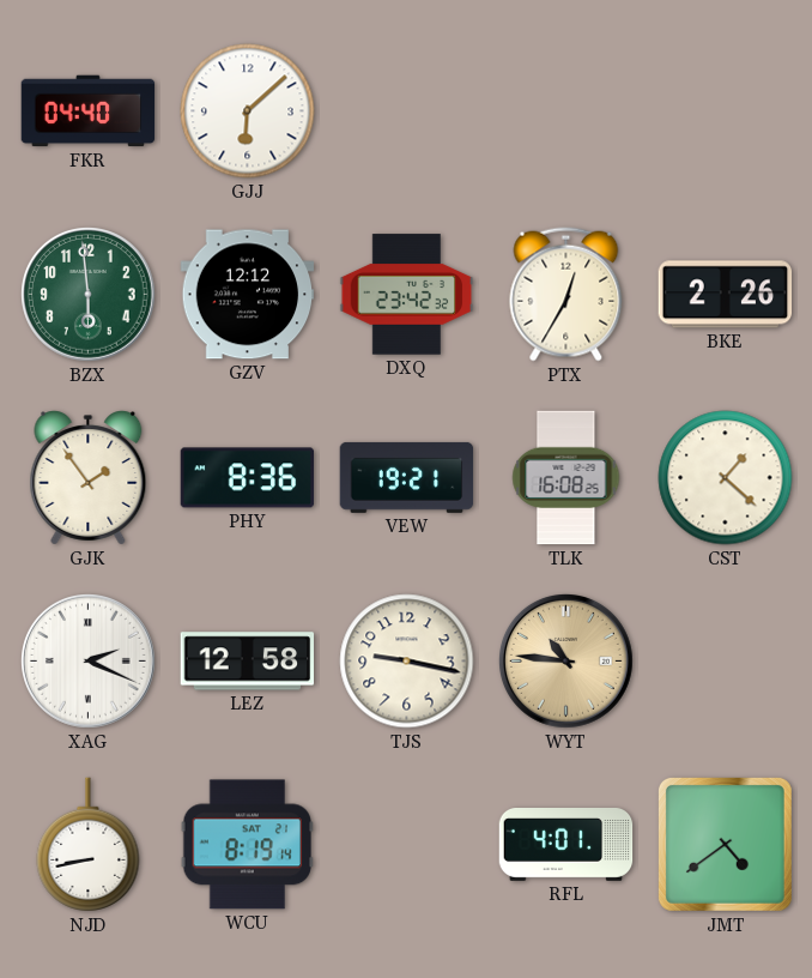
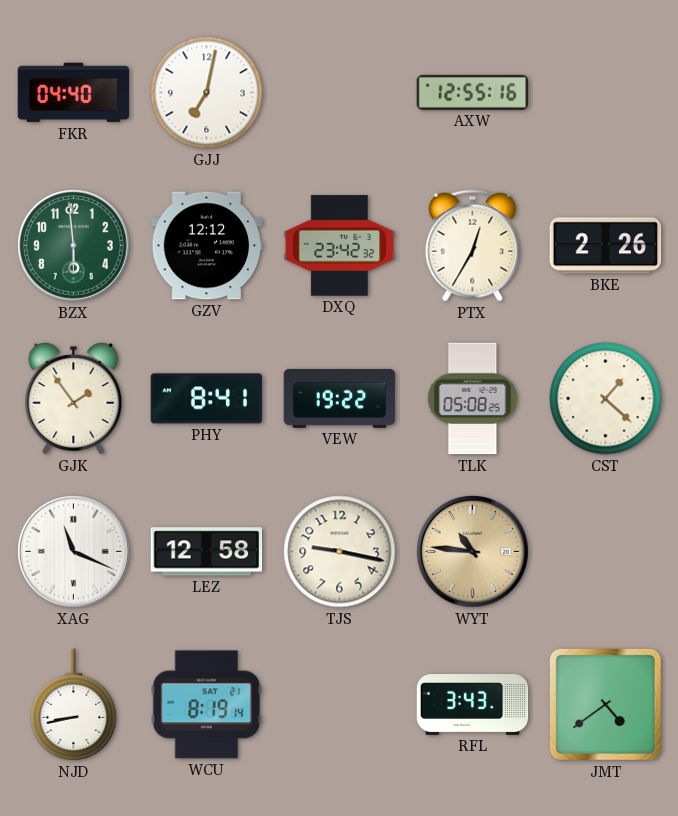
GJJ: 6:08 -> 7:02 (207, 93)
AXW: none -> 12:55 (473, 92)
PHY: 8:36 -> 8:41 (207, 399)
VEW: 19:21 -> 19:22 (340, 398)
TLK: 16:08 -> 05:08 (473, 399)
XAG: 2:19 -> 11:19 (74, 552)
RFL: 4:01 -> 3:43 (473, 705)
